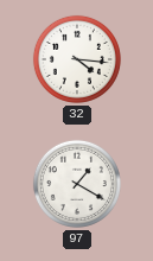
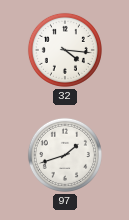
97: 1:20 -> 1:42 (65, 155)
